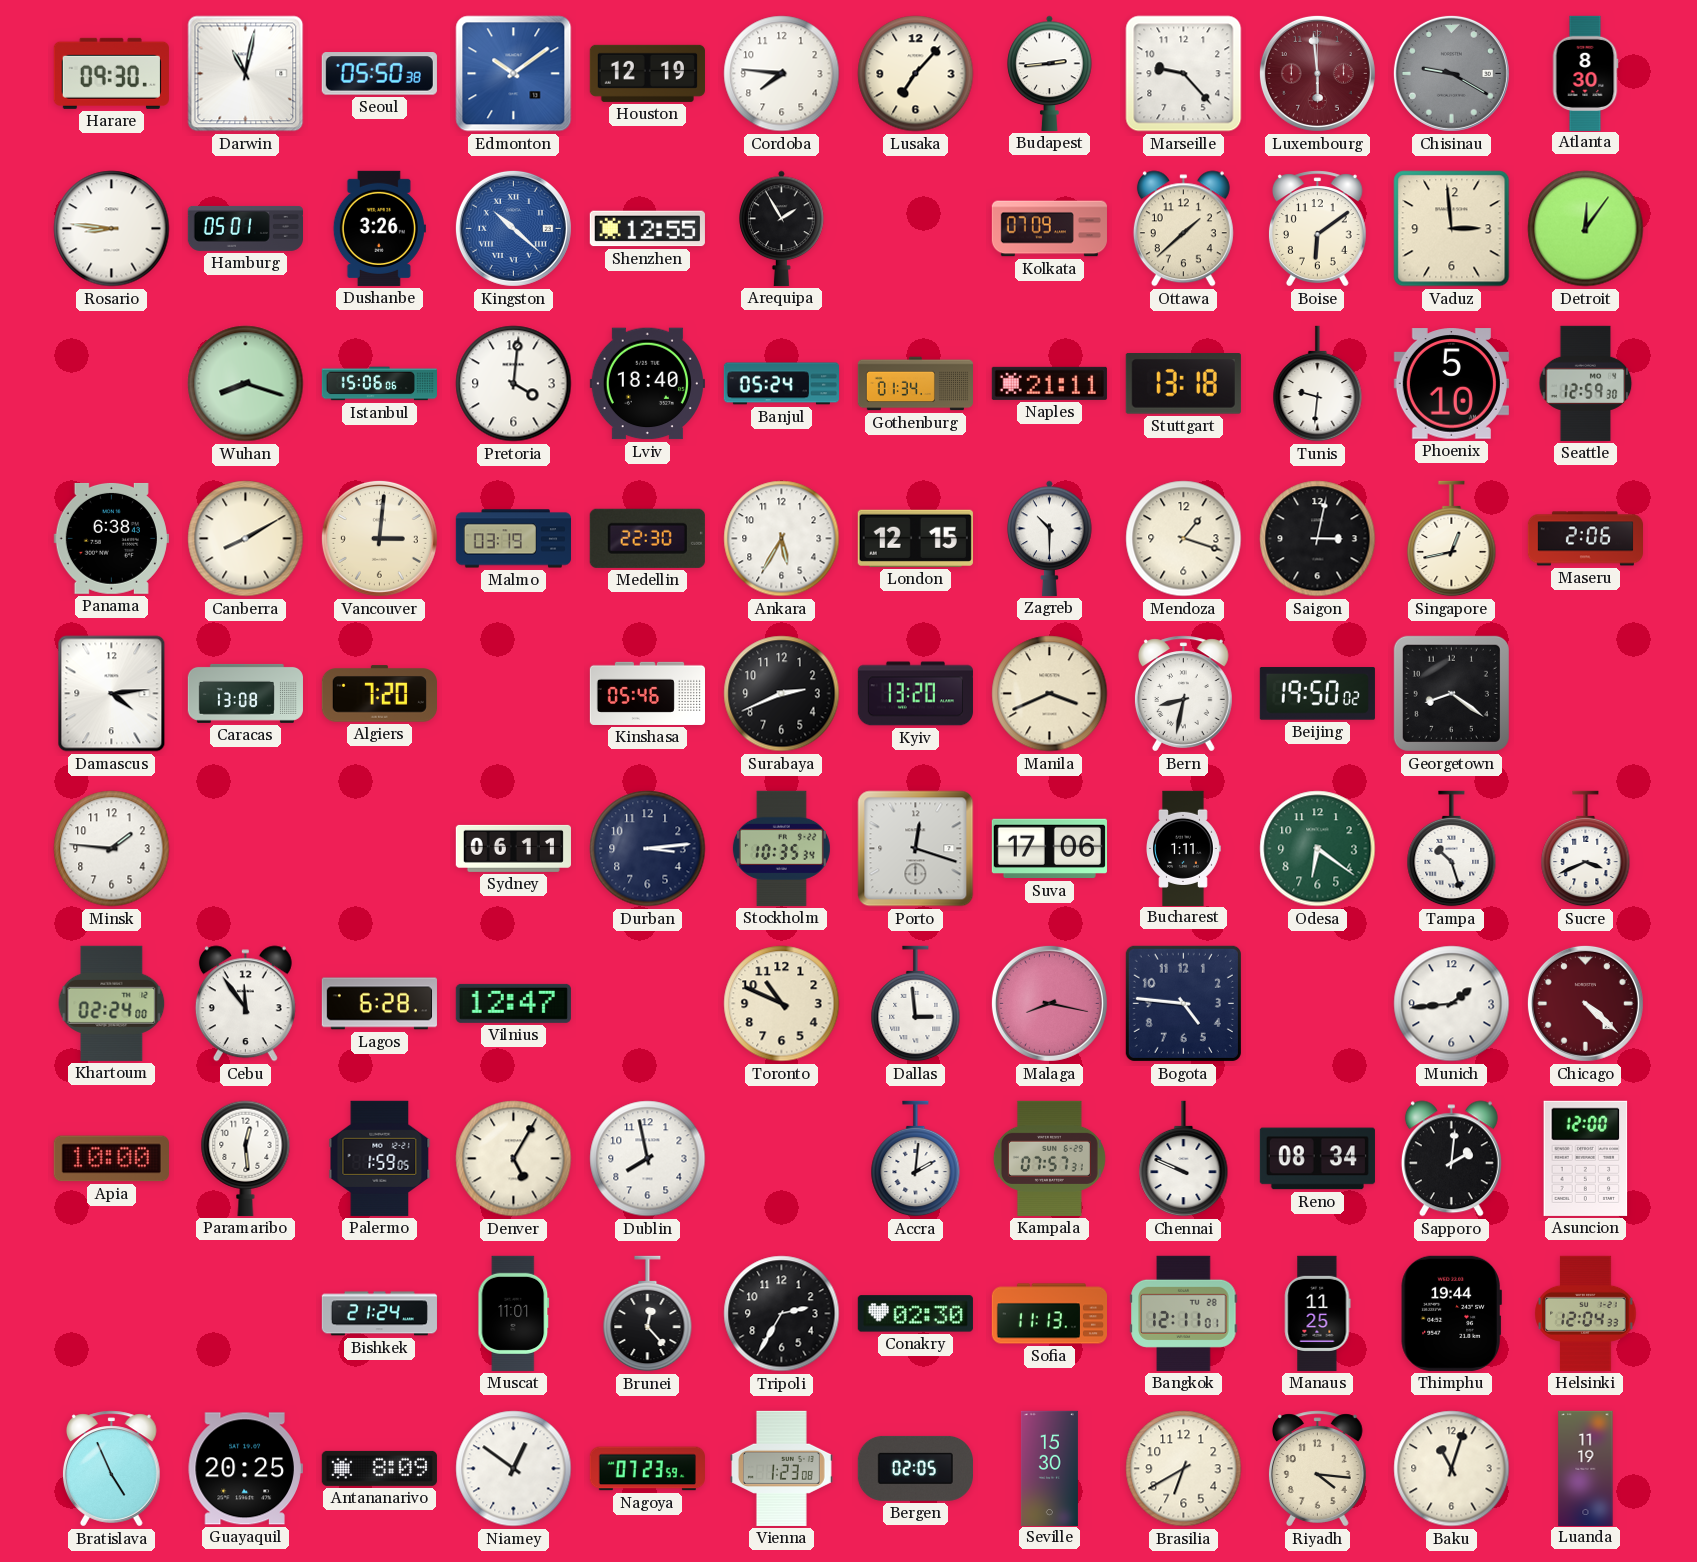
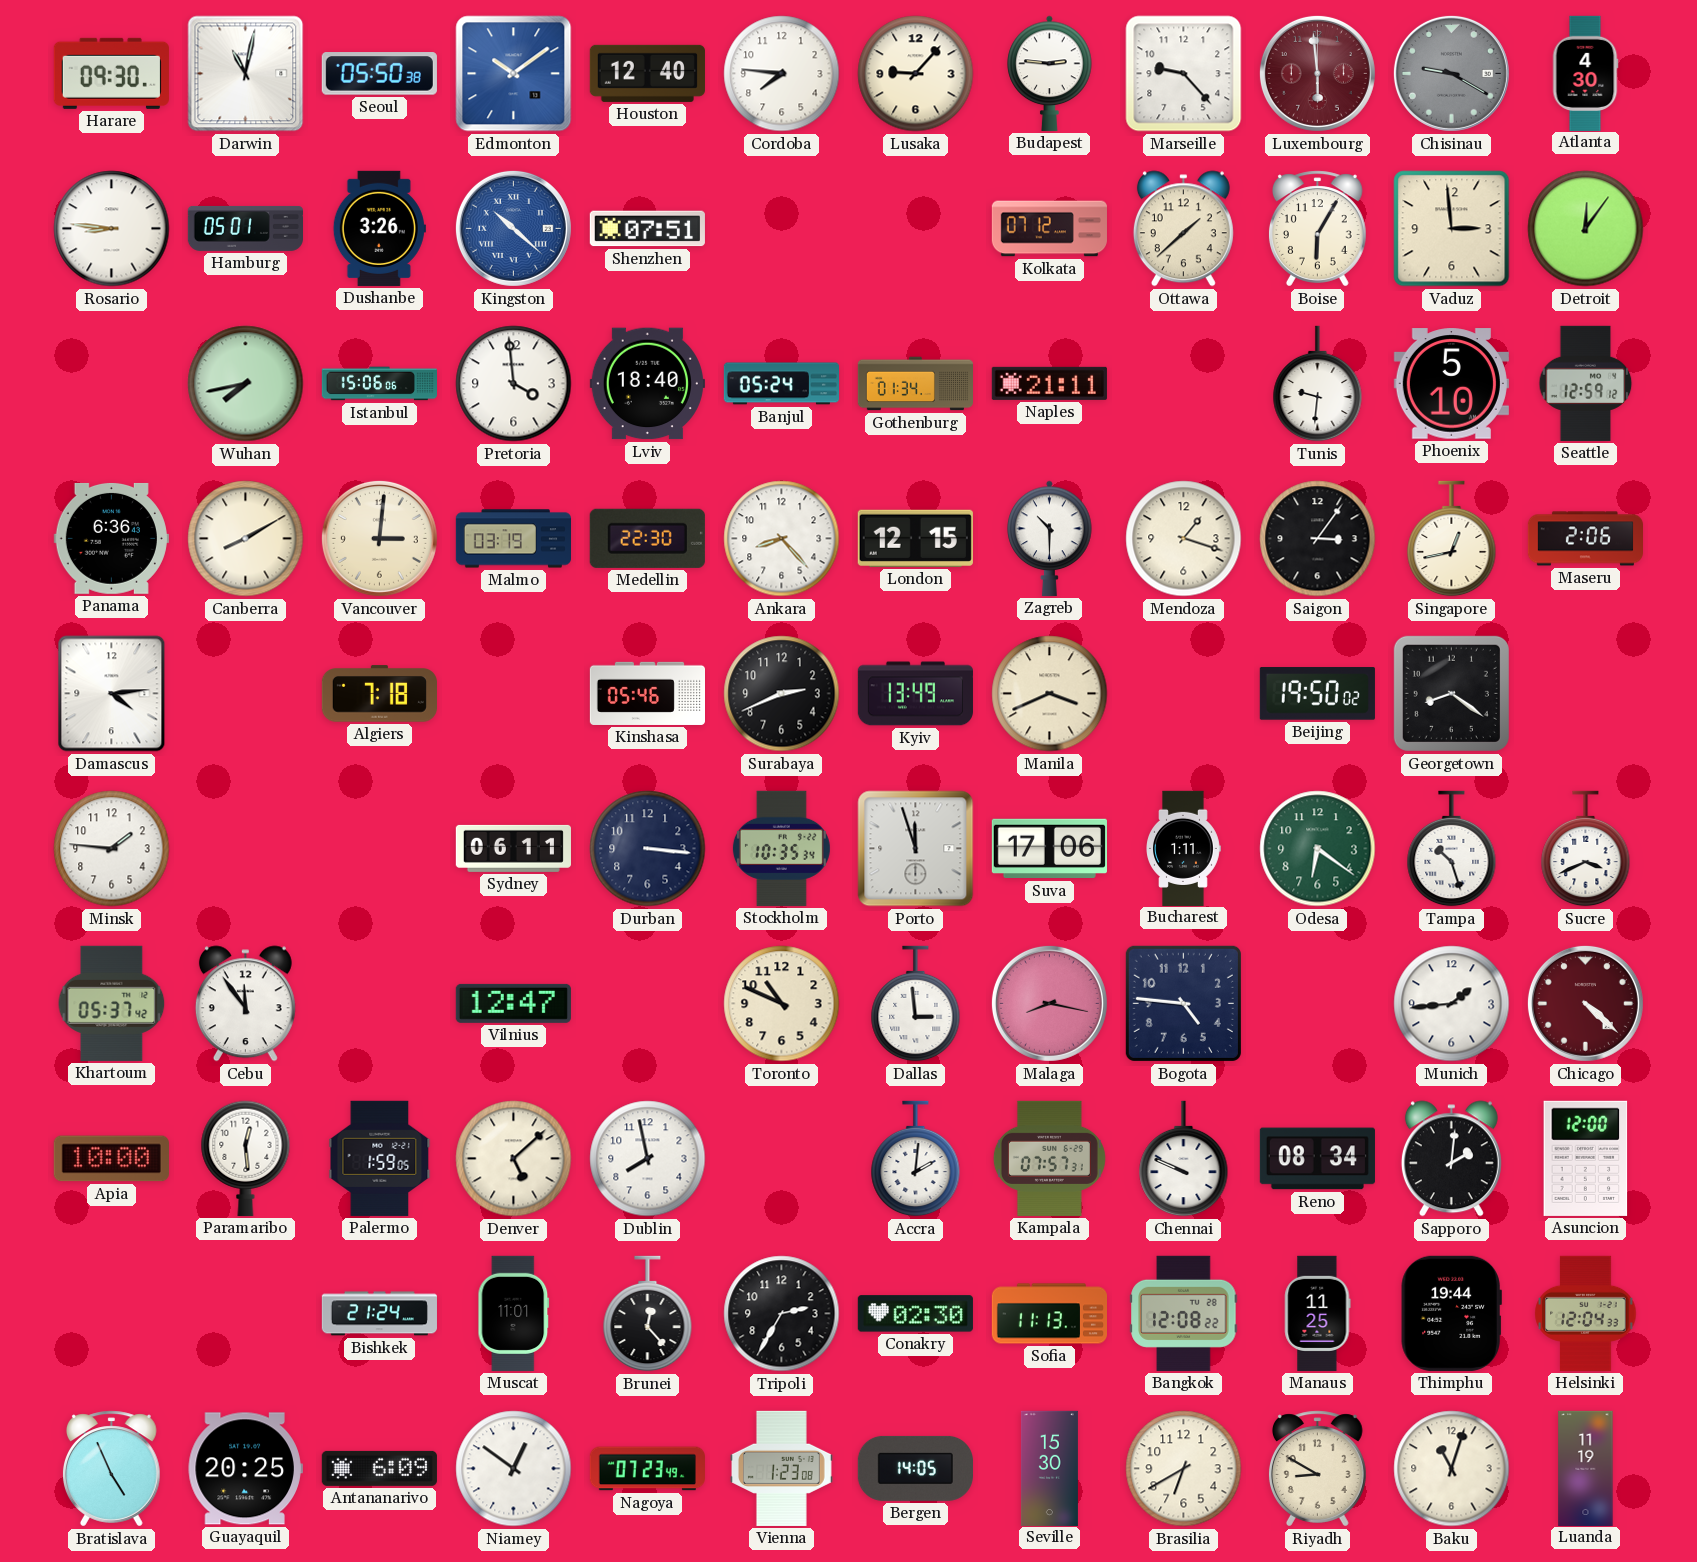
Houston: 12:19 -> 12:40 (647, 73)
Lusaka: 7:07 -> 9:07 (916, 74)
Budapest: 2:44 -> 2:46 (1050, 73)
Atlanta: 8:30 -> 4:30 (1585, 73)
Shenzhen: 12:55 -> 07:51 (647, 229)
Arequipa: 1:55 -> none (782, 228)
Kolkata: 07:09 -> 07:12 (1049, 229)
Boise: 6:09 -> 6:05 (1317, 229)
Wuhan: 8:18 -> 7:43 (246, 384)
Pretoria: 4:01 -> 3:59 (514, 384)
Stuttgart: 13:18 -> none (1183, 384)
Seattle: 12:59:30 -> 12:59:12 (1586, 383)
Panama: 6:38 -> 6:36 (111, 538)
Ankara: 5:35 -> 8:23 (782, 539)
Saigon: 3:02 -> 3:06 (1318, 539)
Caracas: 13:08 -> none (245, 693)
Algiers: 7:20 -> 7:18 (379, 694)
Kyiv: 13:20 -> 13:49 (915, 694)
Bern: 8:32 -> none (1183, 694)
Durban: 3:14 -> 3:16 (648, 849)
Porto: 12:18 -> 11:57 (916, 849)
Khartoum: 02:24 -> 05:37 (112, 1003)
Lagos: 6:28 -> none (379, 1004)
Denver: 5:05 -> 5:08 (514, 1159)
Bangkok: 12:11 -> 12:08 (1184, 1313)
Antananarivo: 8:09 -> 6:09 (379, 1468)
Nagoya: 07:23:59 -> 07:23:49 (647, 1469)
Bergen: 02:05 -> 14:05 (915, 1468)
Riyadh: 4:16 -> 8:50 (1317, 1469)
